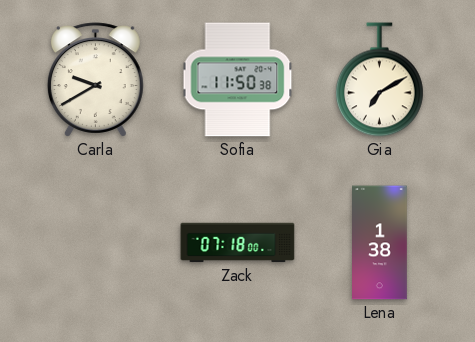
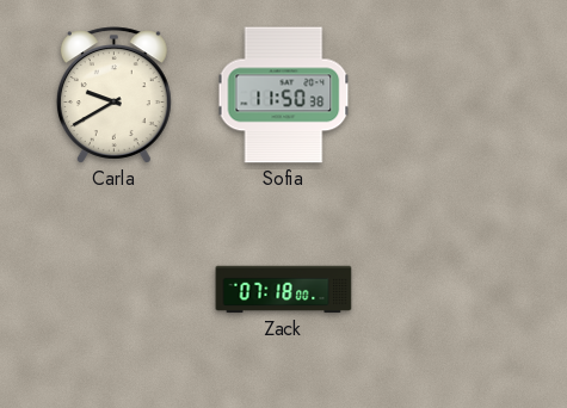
Gia: 7:10 -> none (380, 80)
Lena: 1:38 -> none (380, 243)
